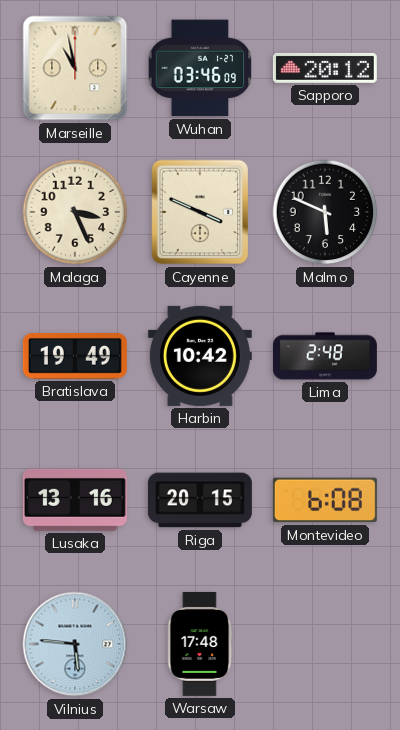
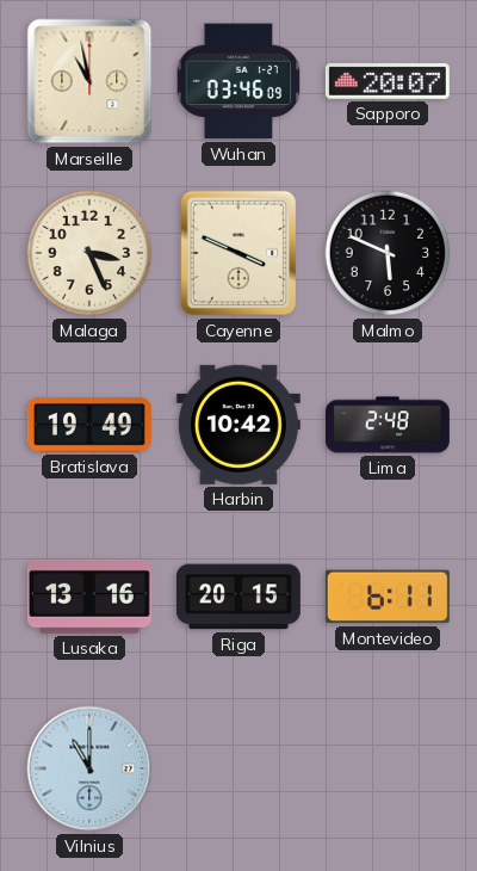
Sapporo: 20:12 -> 20:07 (388, 81)
Montevideo: 6:08 -> 6:11 (388, 597)
Vilnius: 5:46 -> 11:00 (89, 768)
Warsaw: 17:48 -> none (200, 644)
